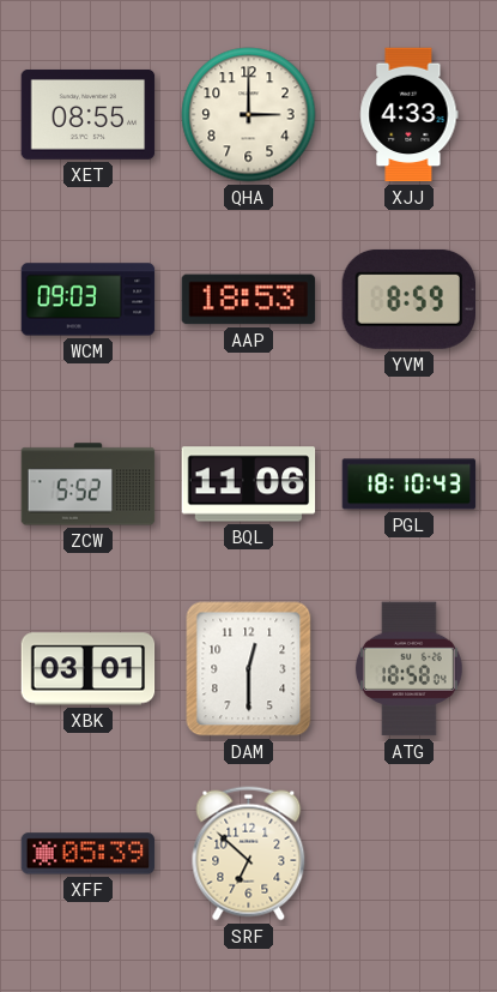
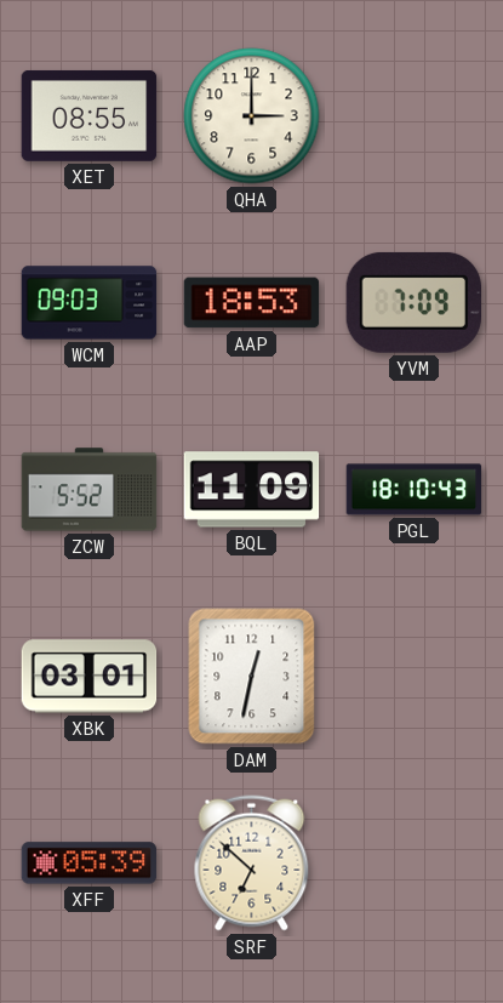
XJJ: 4:33 -> none (410, 115)
YVM: 8:59 -> 7:09 (413, 302)
BQL: 11:06 -> 11:09 (252, 490)
DAM: 12:30 -> 12:32 (252, 677)
ATG: 18:58 -> none (408, 669)
